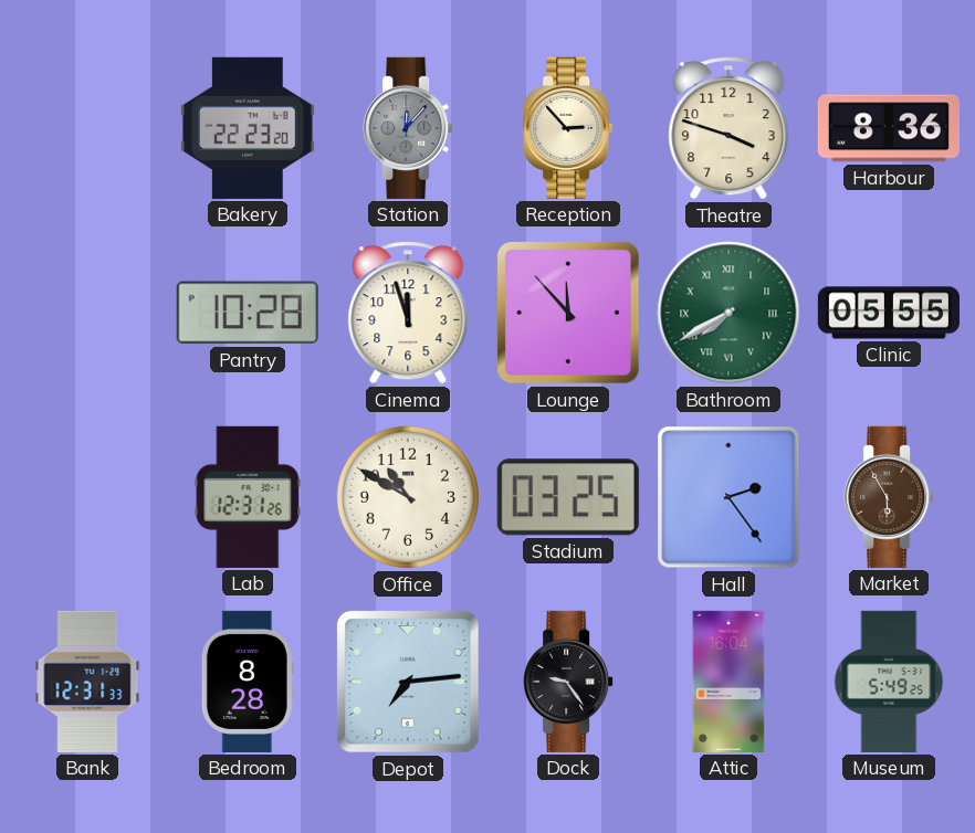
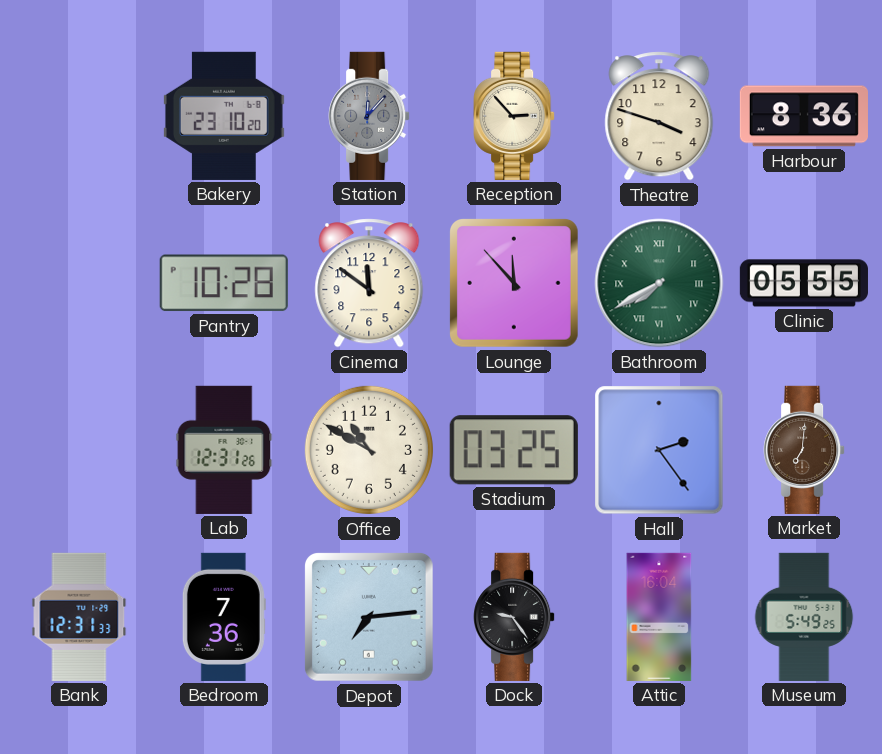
Bakery: 22:23 -> 23:10 (224, 116)
Cinema: 11:57 -> 11:51 (369, 283)
Market: 5:55 -> 7:01 (804, 450)
Bedroom: 8:28 -> 7:36 (224, 617)
